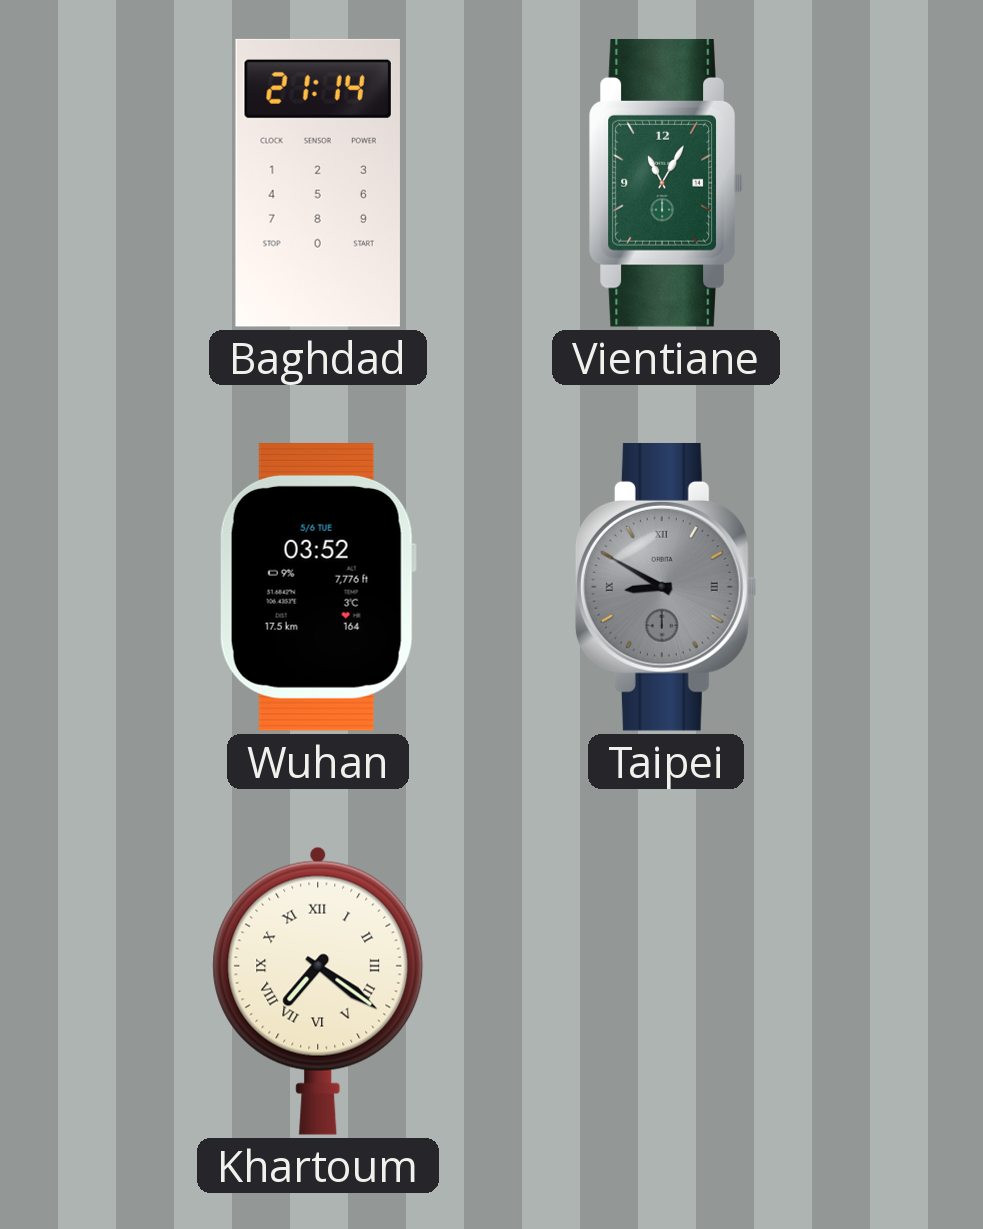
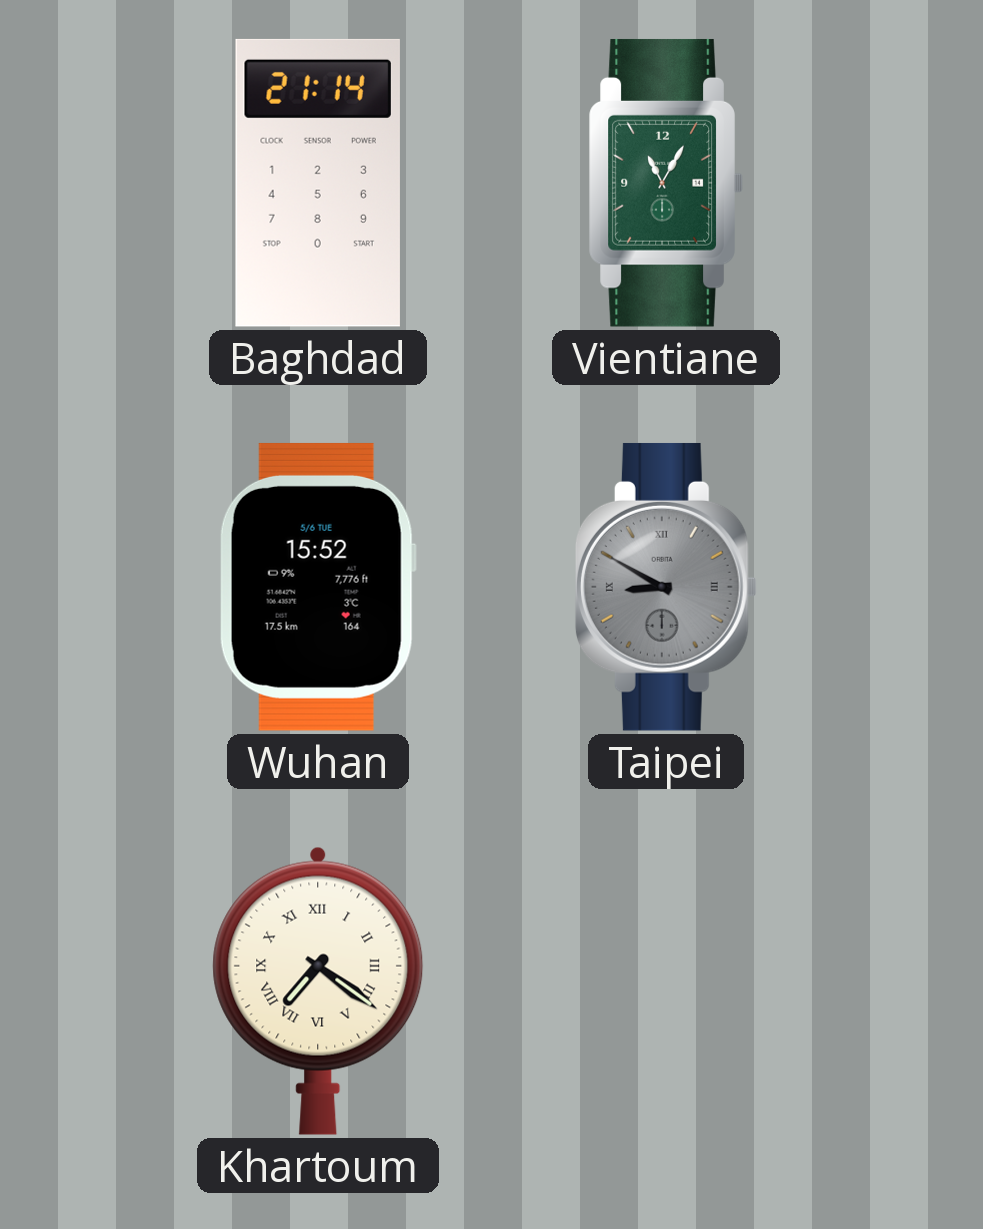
Wuhan: 03:52 -> 15:52 (318, 587)
